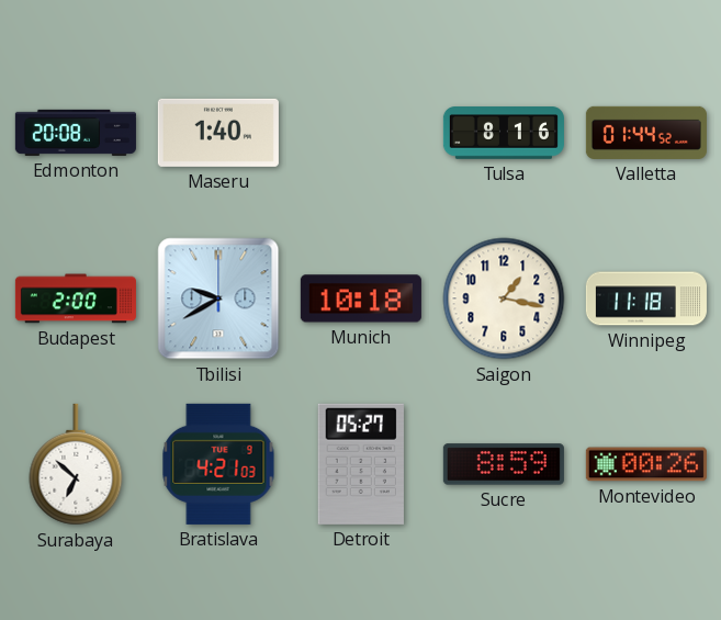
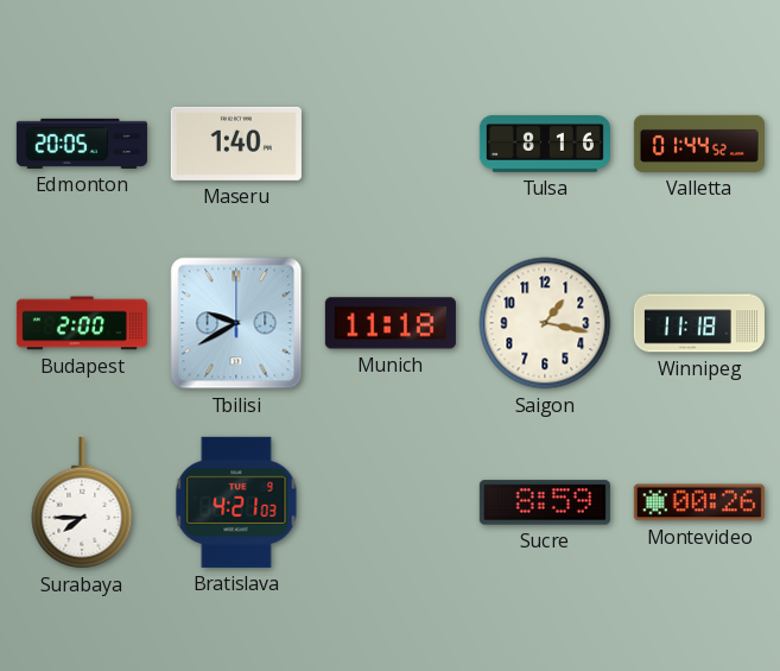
Edmonton: 20:08 -> 20:05 (82, 144)
Munich: 10:18 -> 11:18 (391, 323)
Surabaya: 6:52 -> 7:45 (82, 502)
Detroit: 05:27 -> none (361, 464)
